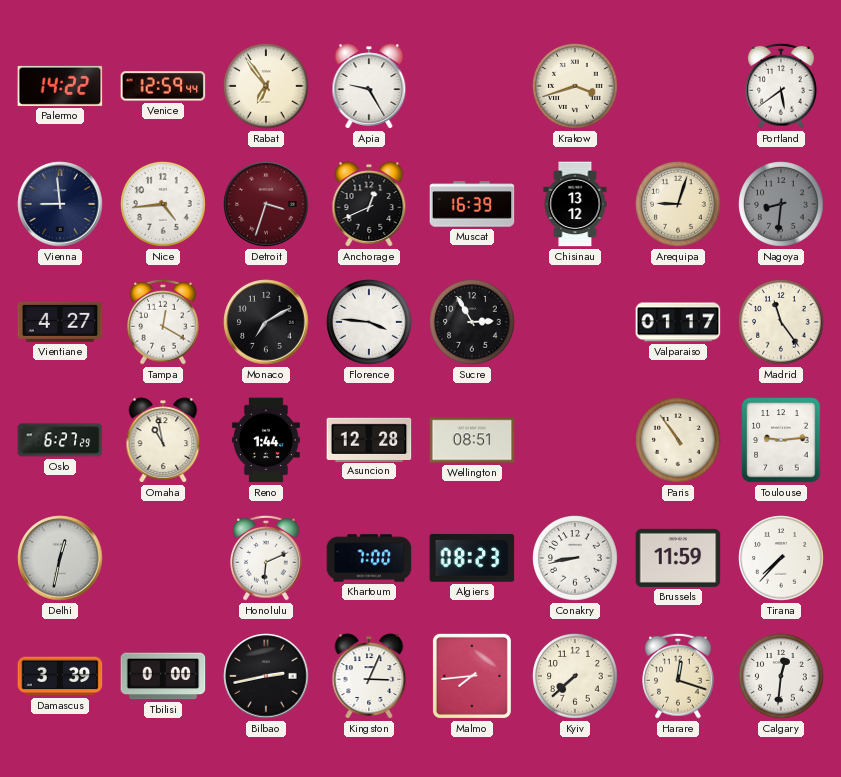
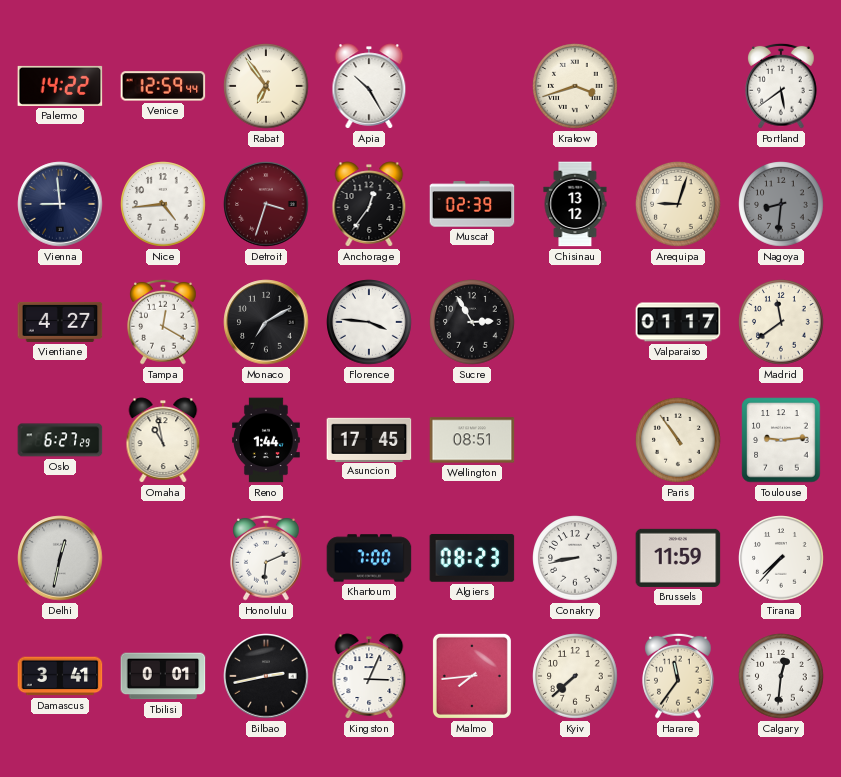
Apia: 9:25 -> 10:25 (369, 86)
Anchorage: 12:41 -> 12:36 (369, 204)
Muscat: 16:39 -> 02:39 (472, 204)
Madrid: 11:24 -> 11:39 (781, 322)
Asuncion: 12:28 -> 17:45 (369, 439)
Damascus: 3:39 -> 3:41 (60, 676)
Tbilisi: 0:00 -> 0:01 (163, 676)
Harare: 12:18 -> 11:36 (678, 676)
